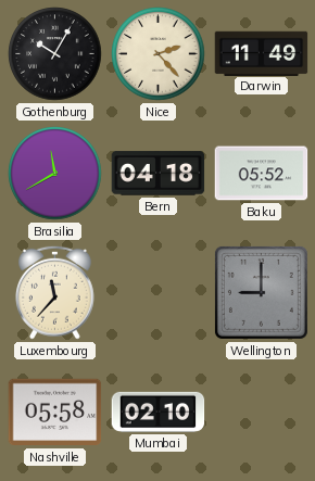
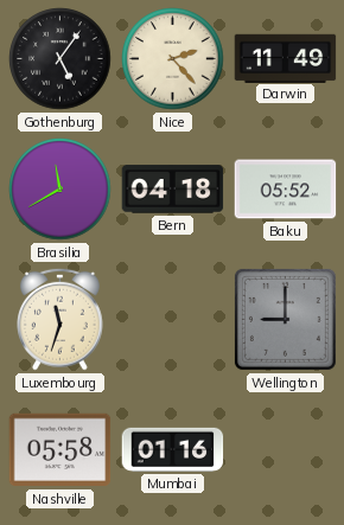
Gothenburg: 10:05 -> 5:06 (60, 59)
Luxembourg: 11:37 -> 11:33 (60, 319)
Mumbai: 02:10 -> 01:16 (173, 449)
